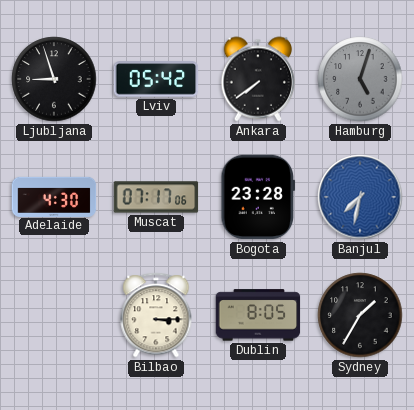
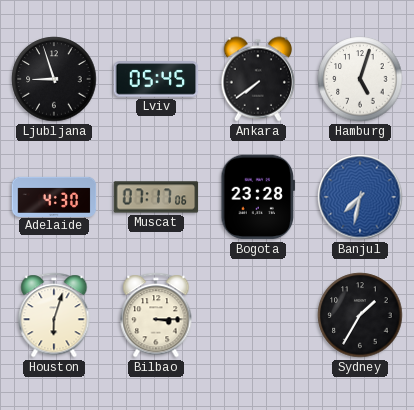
Lviv: 05:42 -> 05:45 (156, 79)
Hamburg dial: grey -> white (360, 79)
Houston: none -> 6:03 (54, 315)
Dublin: 8:05 -> none (258, 315)
